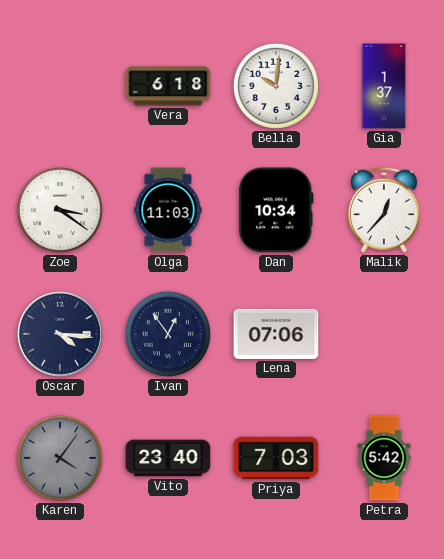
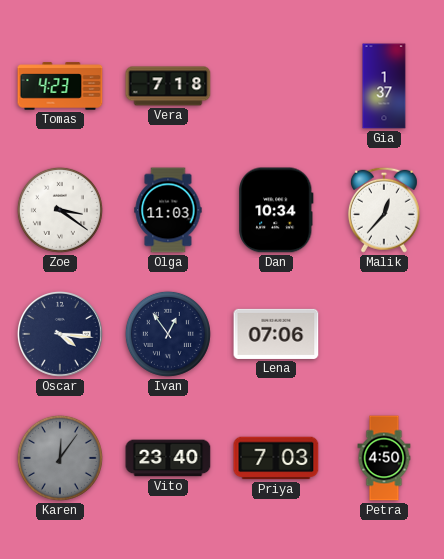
Tomas: none -> 4:23 (60, 86)
Vera: 6:18 -> 7:18 (168, 86)
Bella: 10:01 -> none (276, 86)
Karen: 4:06 -> 12:06 (60, 458)
Petra: 5:42 -> 4:50 (384, 458)
